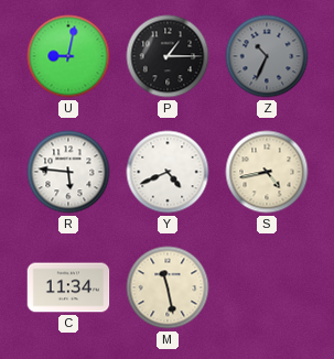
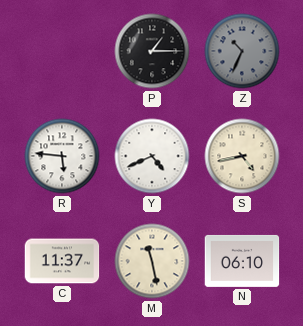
U: 9:02 -> none (68, 56)
C: 11:34 -> 11:37 (62, 261)
N: none -> 06:10 (242, 261)
